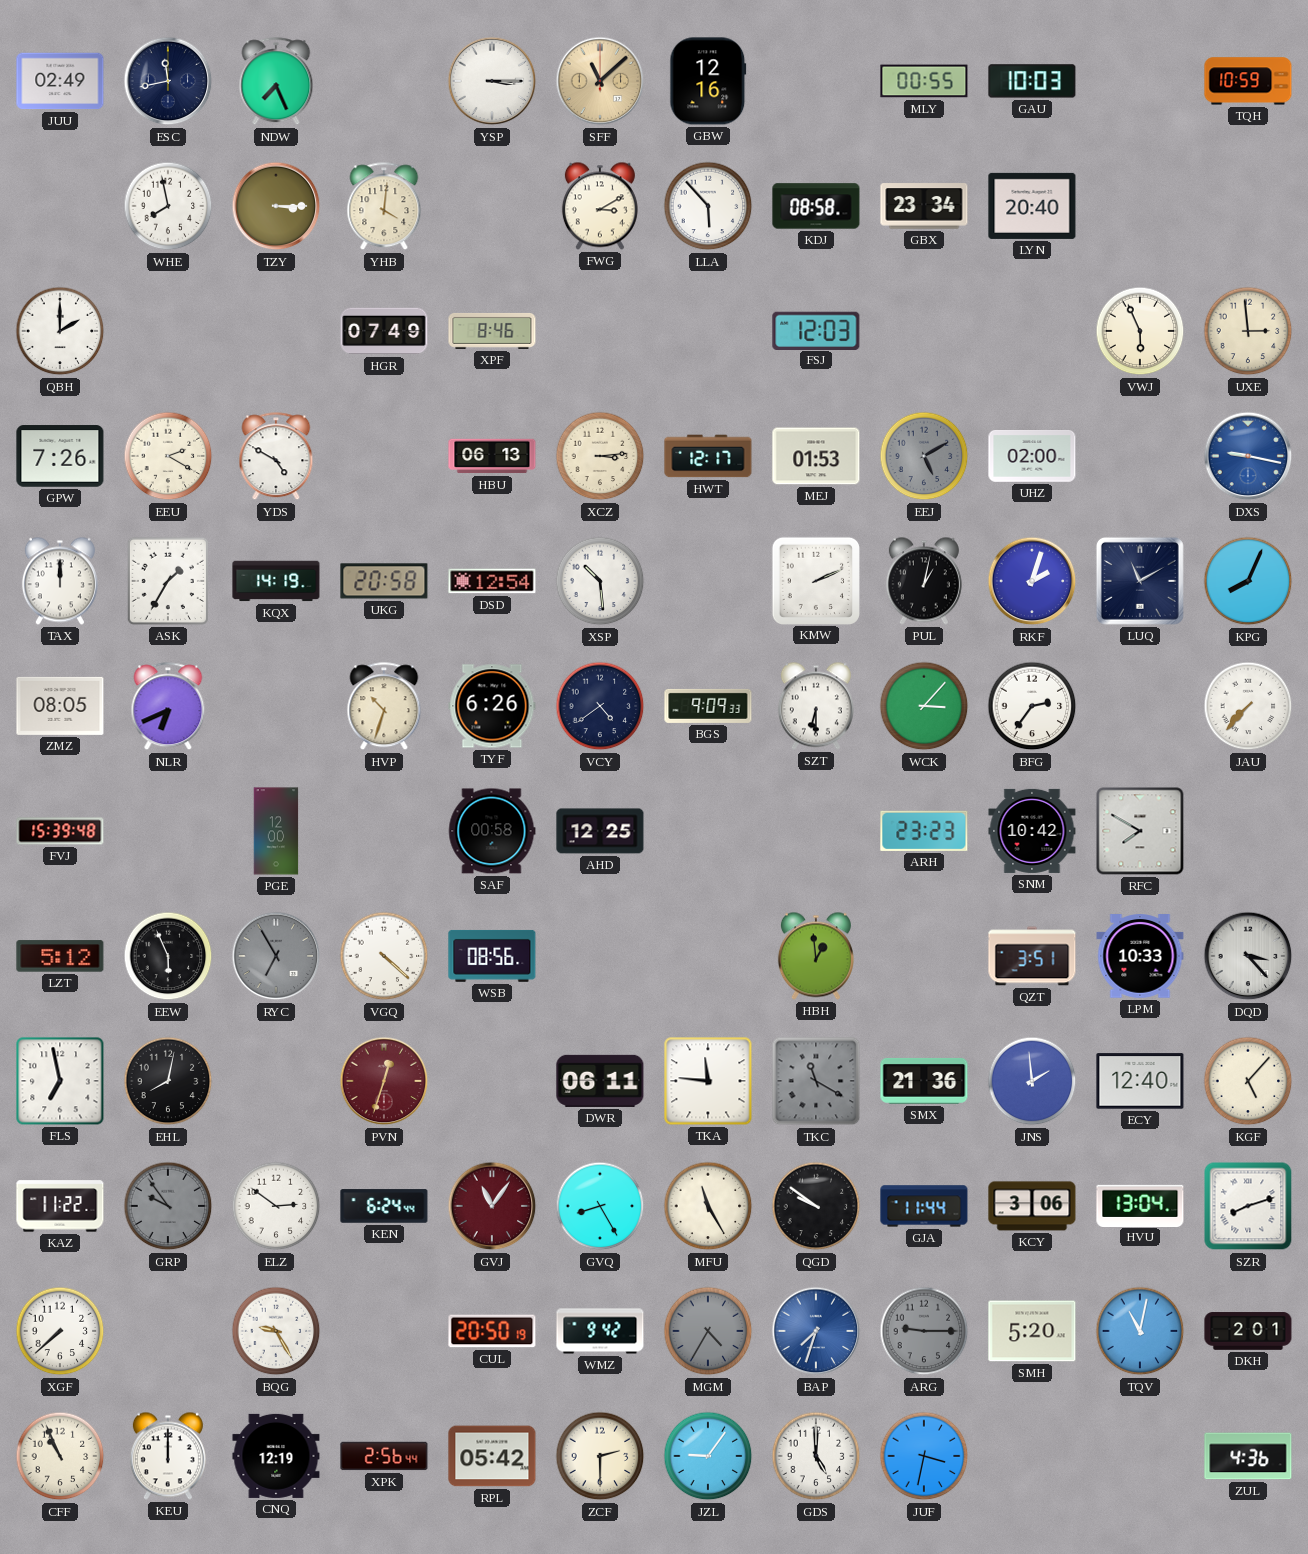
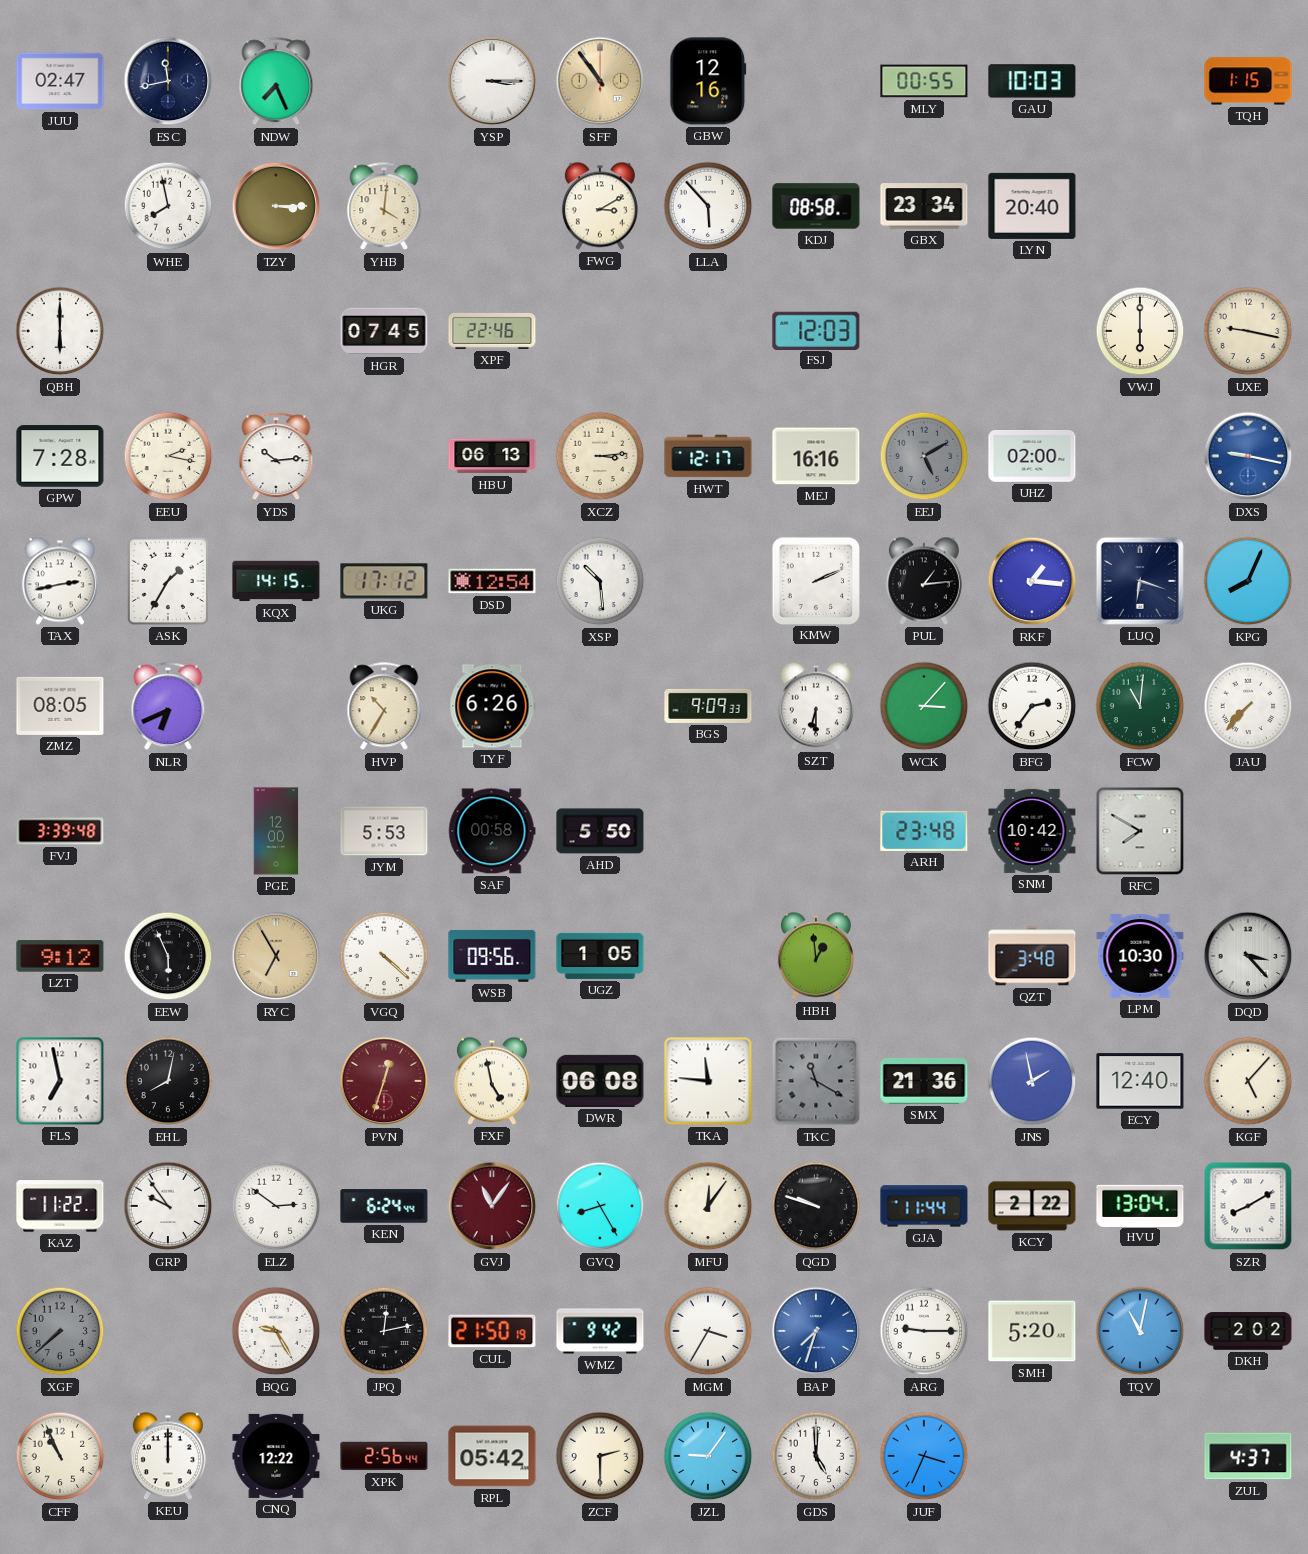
JUU: 02:49 -> 02:47 (60, 81)
SFF: 11:08 -> 10:54 (600, 81)
TQH: 10:59 -> 1:15 (1248, 81)
QBH: 2:00 -> 6:00 (60, 331)
HGR: 07:49 -> 07:45 (384, 331)
XPF: 8:46 -> 22:46 (492, 331)
VWJ: 5:56 -> 6:00 (1140, 331)
UXE: 2:59 -> 9:17 (1248, 331)
GPW: 7:26 -> 7:28 (60, 456)
EEU: 2:20 -> 2:17 (168, 456)
YDS: 4:50 -> 10:14 (276, 457)
MEJ: 01:53 -> 16:16 (816, 456)
TAX: 12:00 -> 2:43 (60, 581)
KQX: 14:19 -> 14:15 (276, 581)
UKG: 20:58 -> 17:12 (384, 581)
PUL: 1:02 -> 1:14 (924, 581)
RKF: 2:03 -> 1:16 (1032, 581)
LUQ: 11:10 -> 6:18 (1140, 581)
HVP: 10:33 -> 10:35 (384, 707)
VCY: 4:39 -> none (600, 706)
FCW: none -> 11:01 (1140, 706)
FVJ: 15:39 -> 3:39 (60, 831)
JYM: none -> 5:53 (384, 831)
AHD: 12:25 -> 5:50 (600, 831)
ARH: 23:23 -> 23:48 (924, 831)
LZT: 5:12 -> 9:12 (60, 956)
RYC dial: grey -> champagne (276, 956)
WSB: 08:56 -> 09:56 (492, 956)
UGZ: none -> 1:05 (600, 956)
QZT: 3:51 -> 3:48 (1032, 956)
LPM: 10:33 -> 10:30 (1140, 956)
FXF: none -> 4:58 (492, 1081)
DWR: 06:11 -> 06:08 (600, 1081)
JNS: 1:59 -> 1:58 (1032, 1081)
GRP dial: grey -> white (168, 1206)
MFU: 11:25 -> 12:06 (708, 1206)
QGD: 9:51 -> 9:48 (816, 1206)
KCY: 3:06 -> 2:22 (1032, 1206)
SZR: 8:12 -> 8:10 (1248, 1206)
XGF dial: white -> grey (60, 1331)
JPQ: none -> 12:13 (384, 1331)
CUL: 20:50 -> 21:50 (492, 1331)
MGM: 4:35 -> 3:35 (708, 1331)
MGM dial: grey -> white (708, 1331)
ARG dial: grey -> white (924, 1331)
DKH: 2:01 -> 2:02 (1248, 1331)
CNQ: 12:19 -> 12:22 (276, 1456)
JUF: 3:32 -> 3:34 (924, 1456)
ZUL: 4:36 -> 4:37 (1248, 1456)
